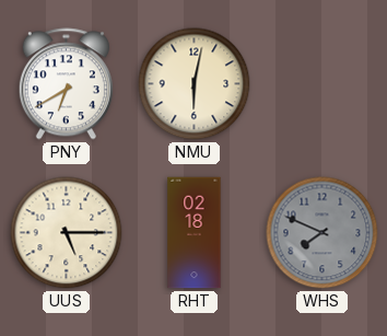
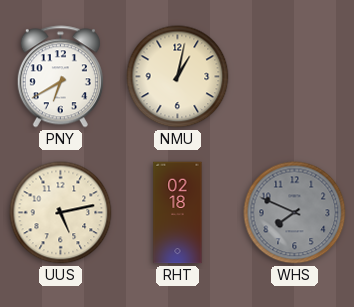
NMU: 6:02 -> 1:02 (178, 77)
UUS: 5:15 -> 5:13 (61, 213)
